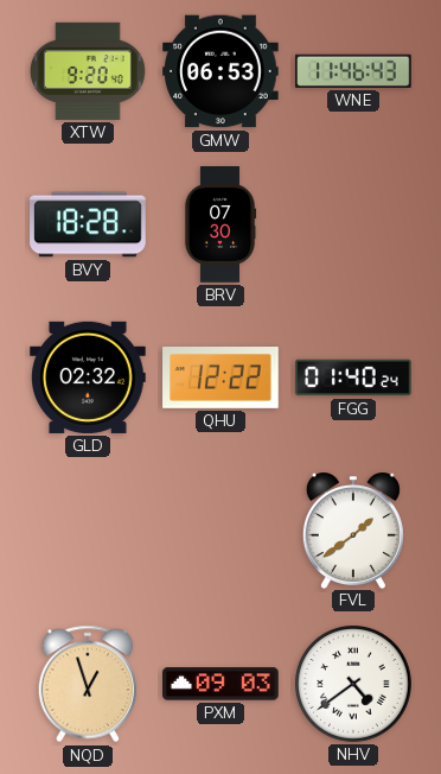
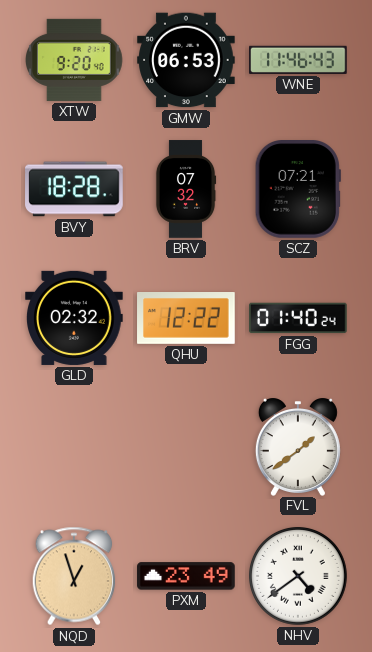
BRV: 07:30 -> 07:32 (186, 189)
SCZ: none -> 07:21 (298, 190)
PXM: 09:03 -> 23:49 (186, 576)
